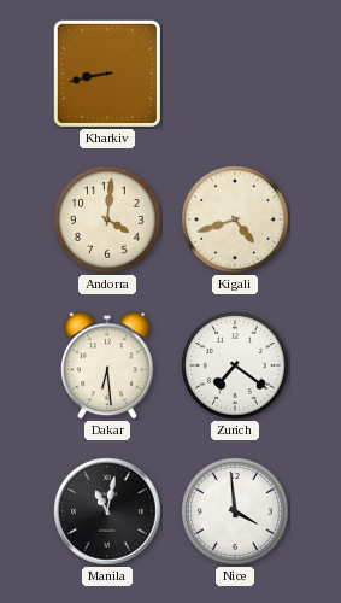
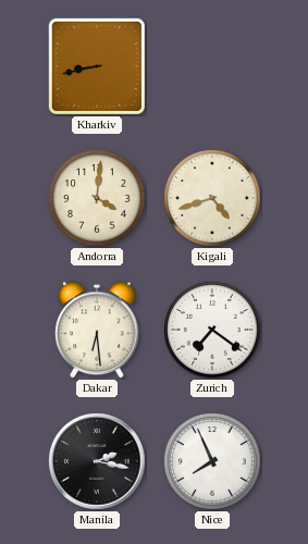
Manila: 11:02 -> 2:17 (97, 461)
Nice: 3:59 -> 7:56 (212, 461)
